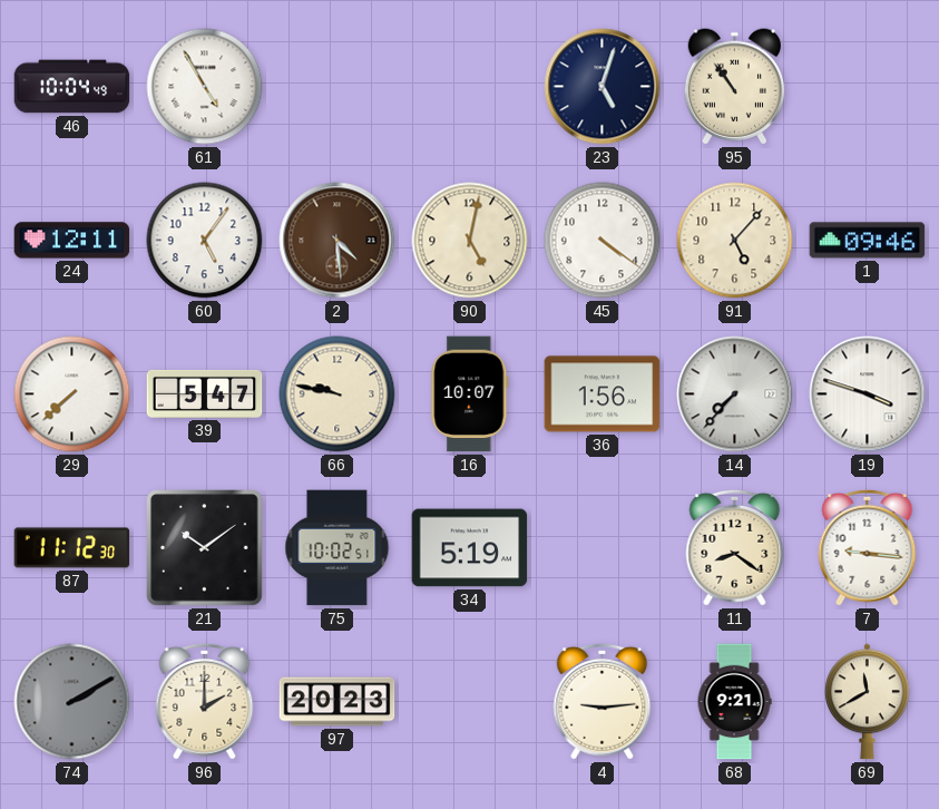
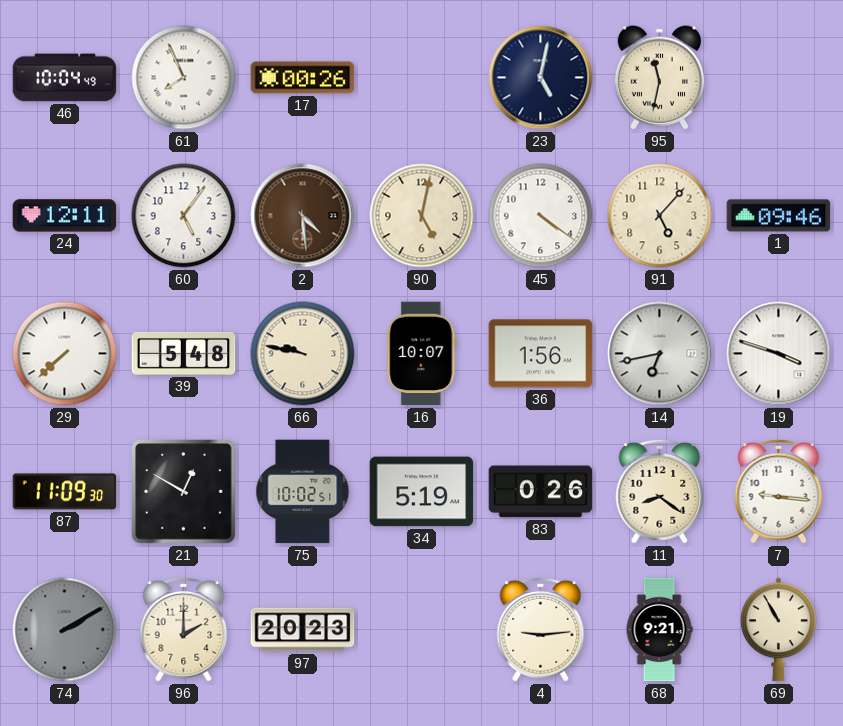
61: 4:55 -> 7:56 (184, 78)
17: none -> 00:26 (303, 78)
23: 5:03 -> 5:02 (541, 78)
95: 10:54 -> 11:32 (659, 78)
39: 5:47 -> 5:48 (184, 353)
14: 7:37 -> 6:43 (660, 354)
87: 11:12 -> 11:09 (65, 492)
21: 10:09 -> 12:50 (184, 492)
83: none -> 0:26 (541, 492)
69: 11:40 -> 10:55 (779, 630)
